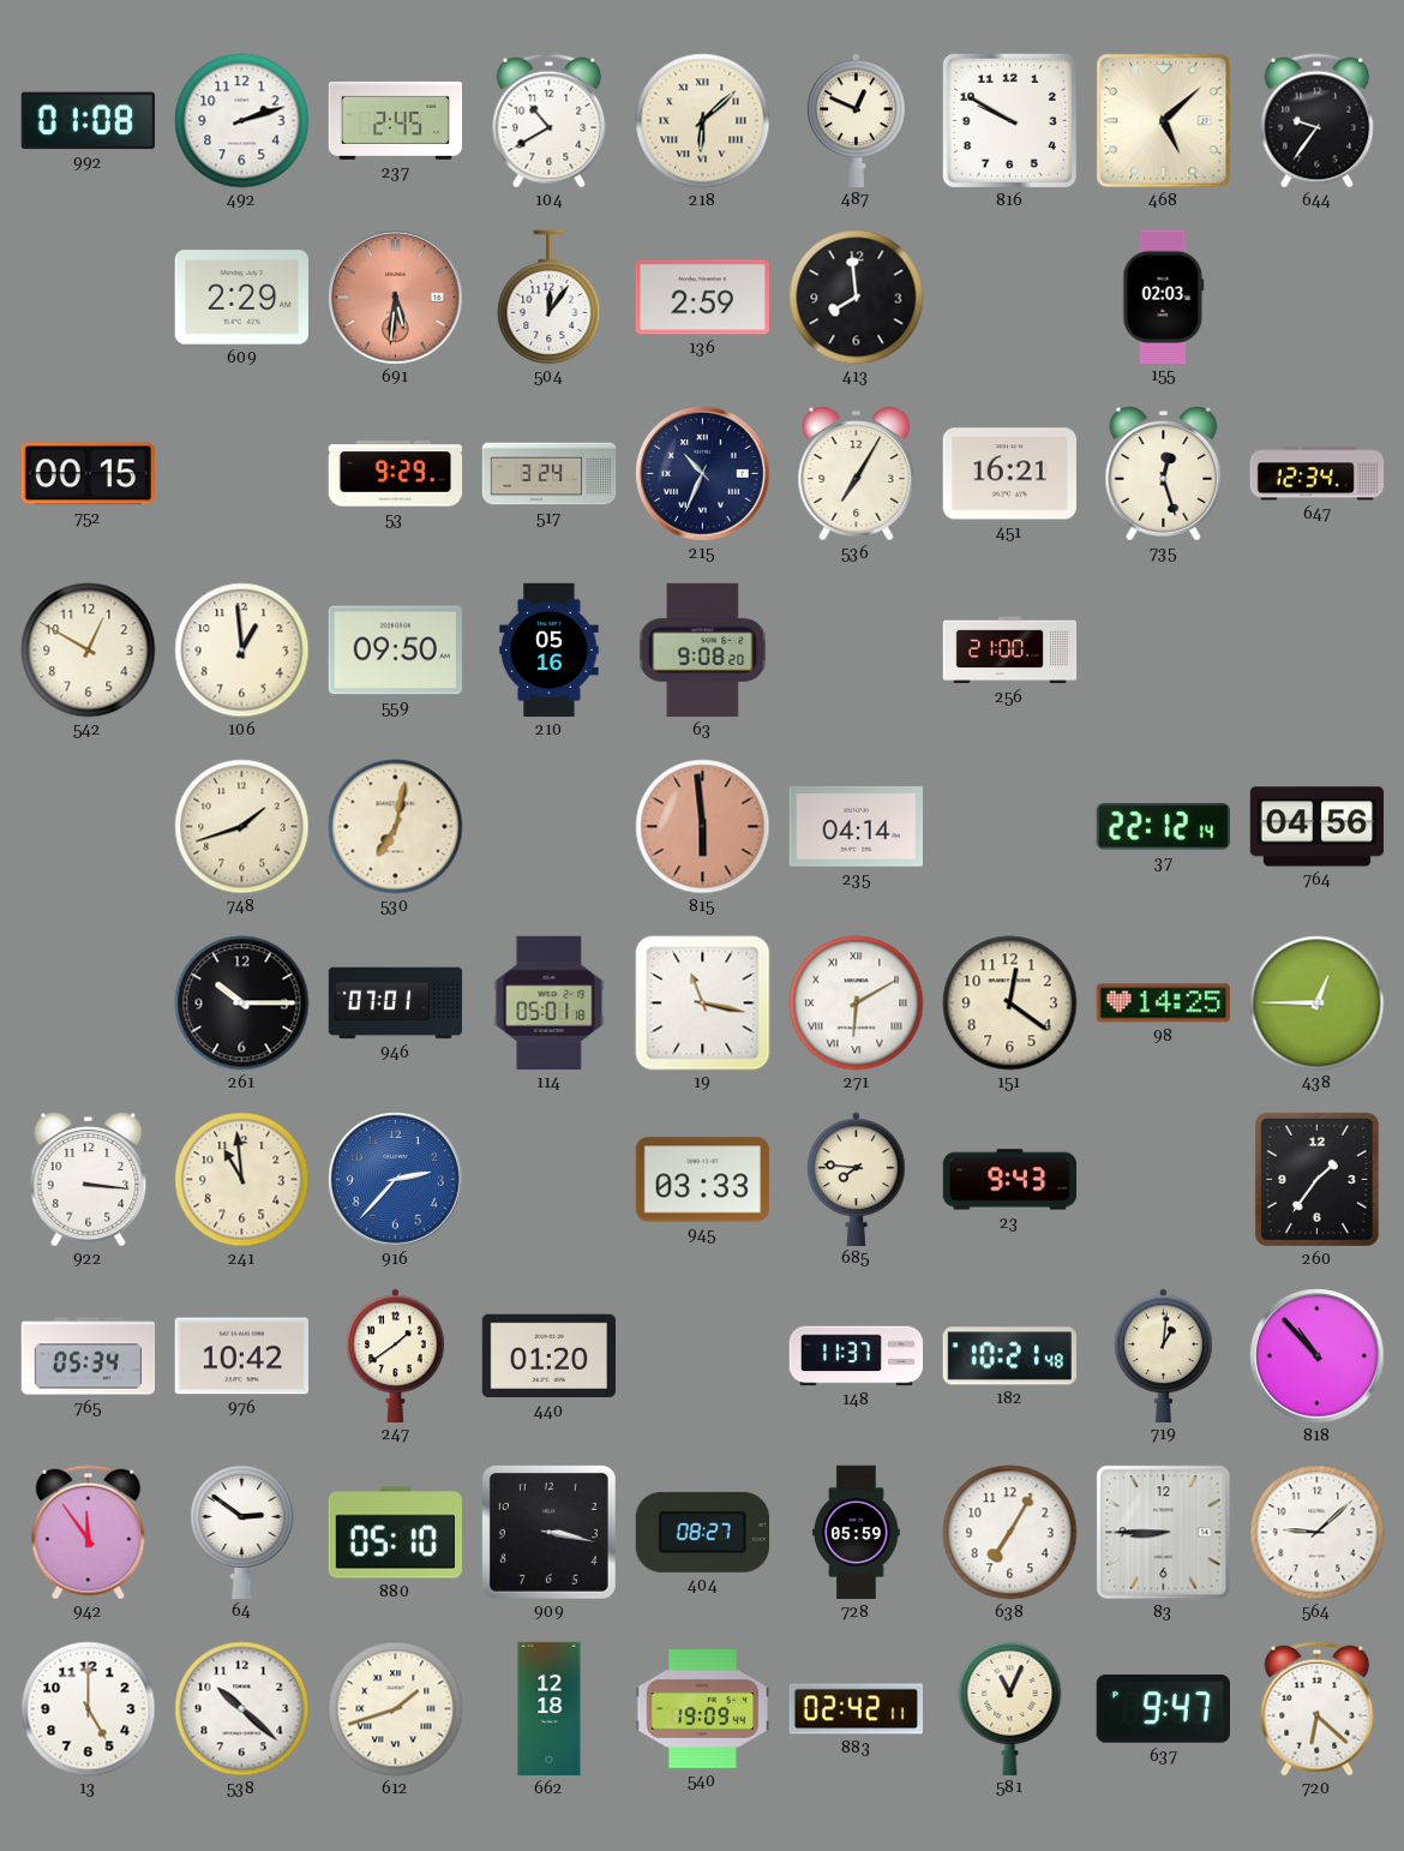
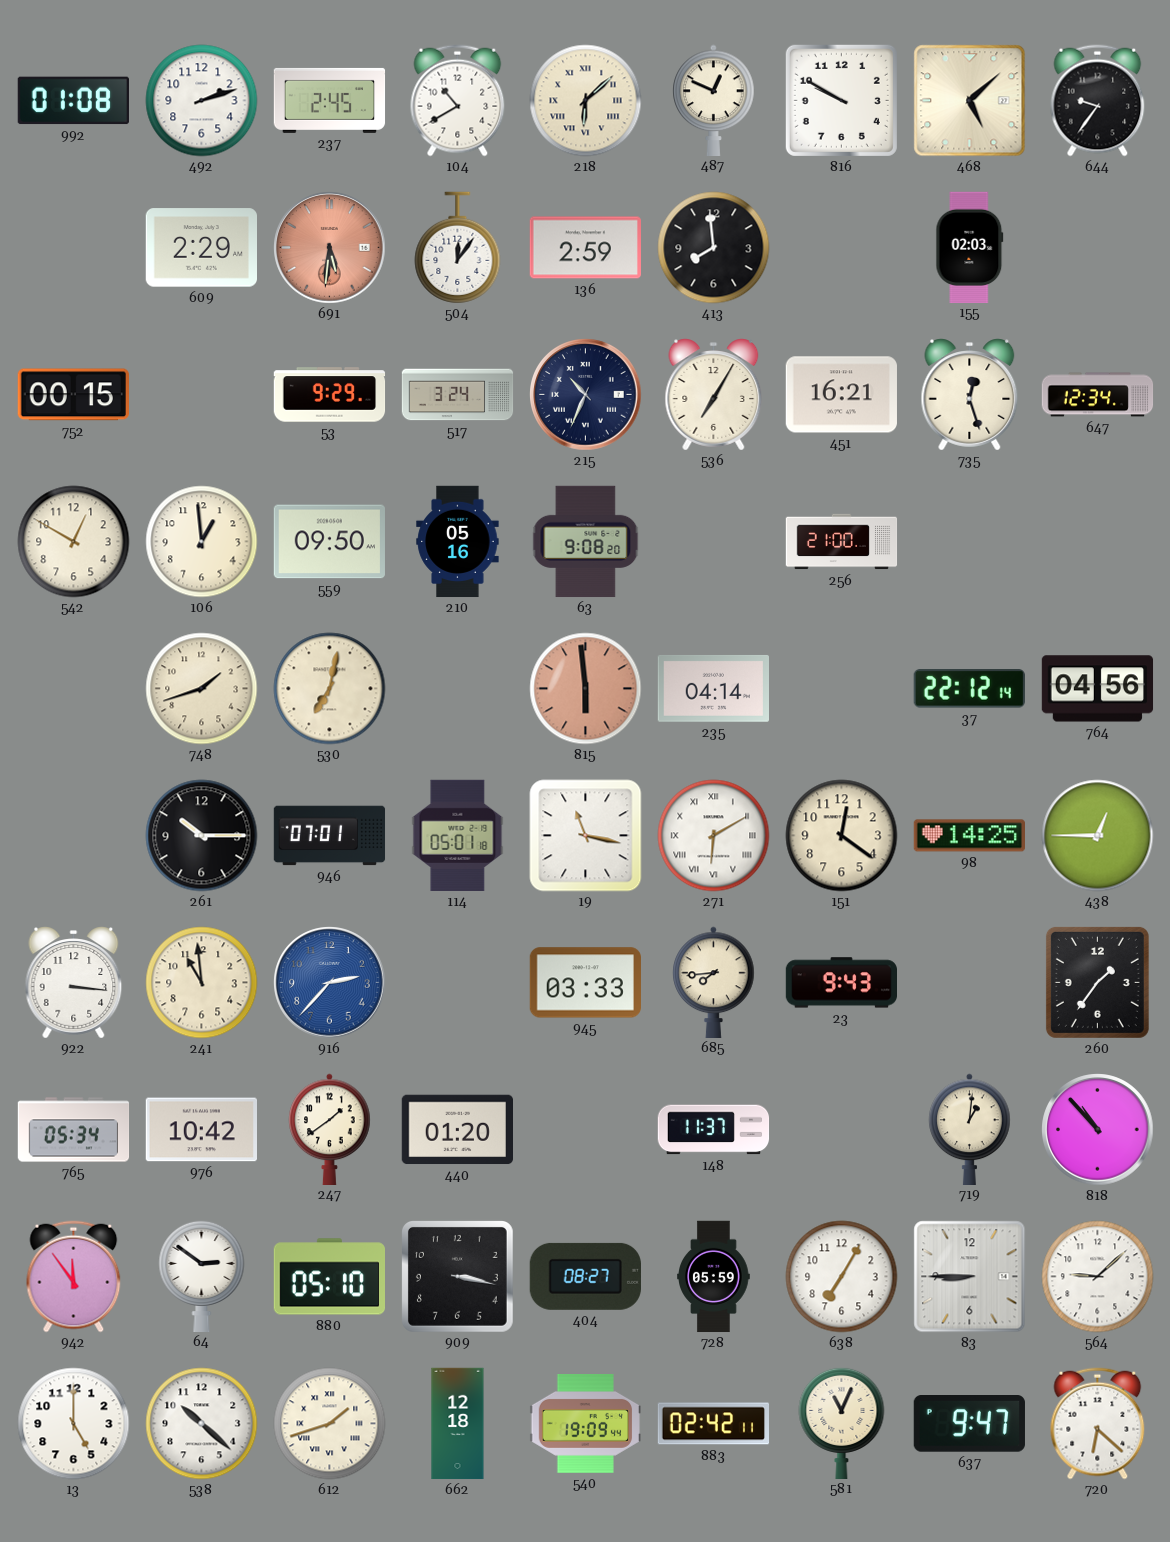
685: 7:46 -> 7:44 (714, 982)
182: 10:21 -> none (1009, 1356)
